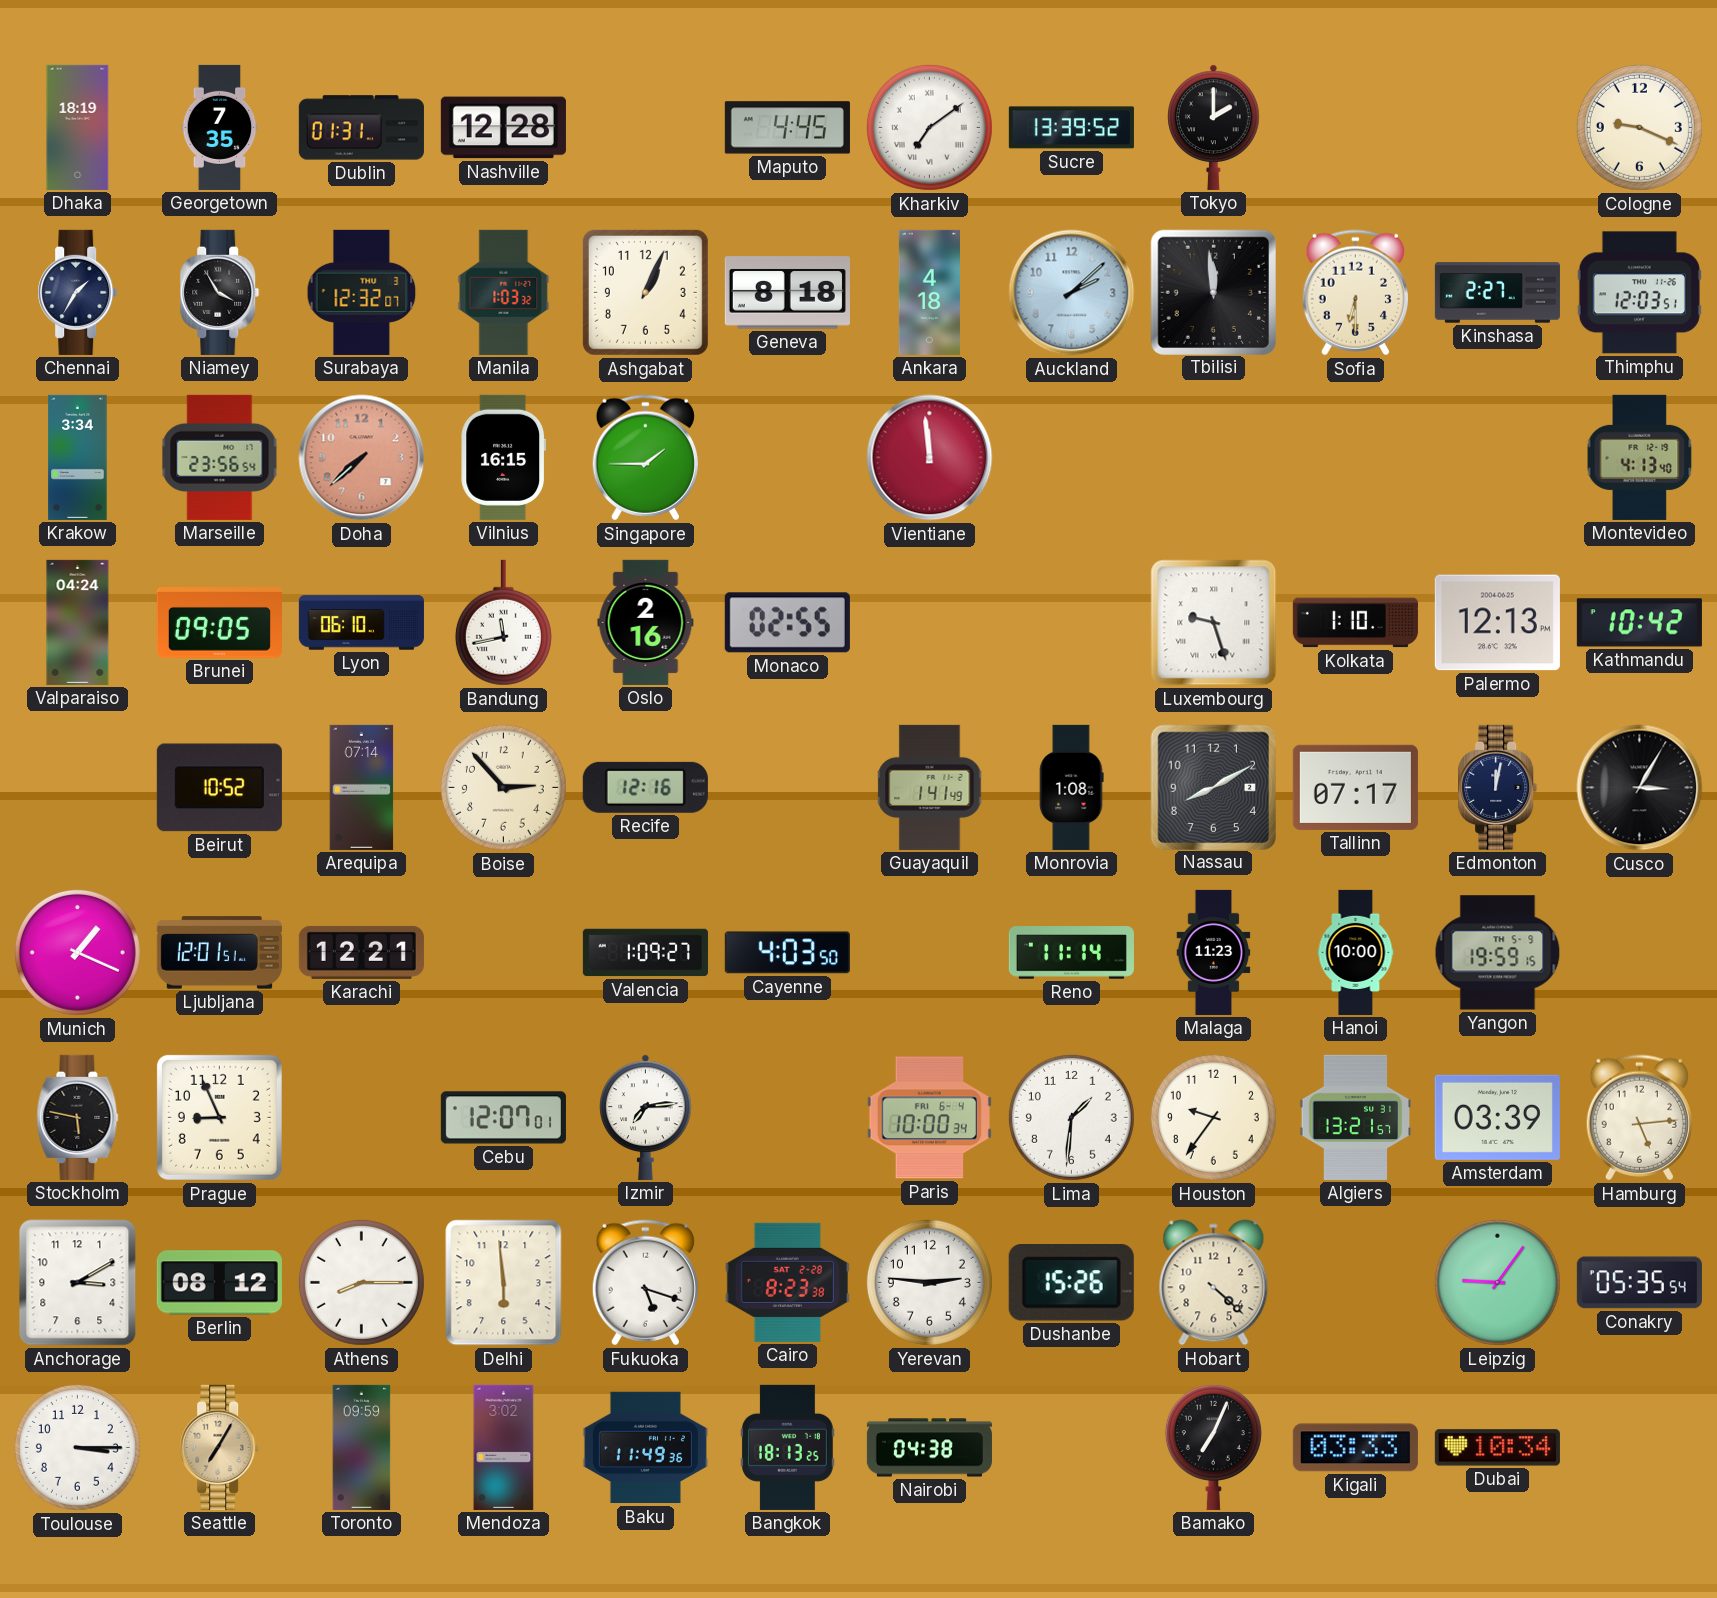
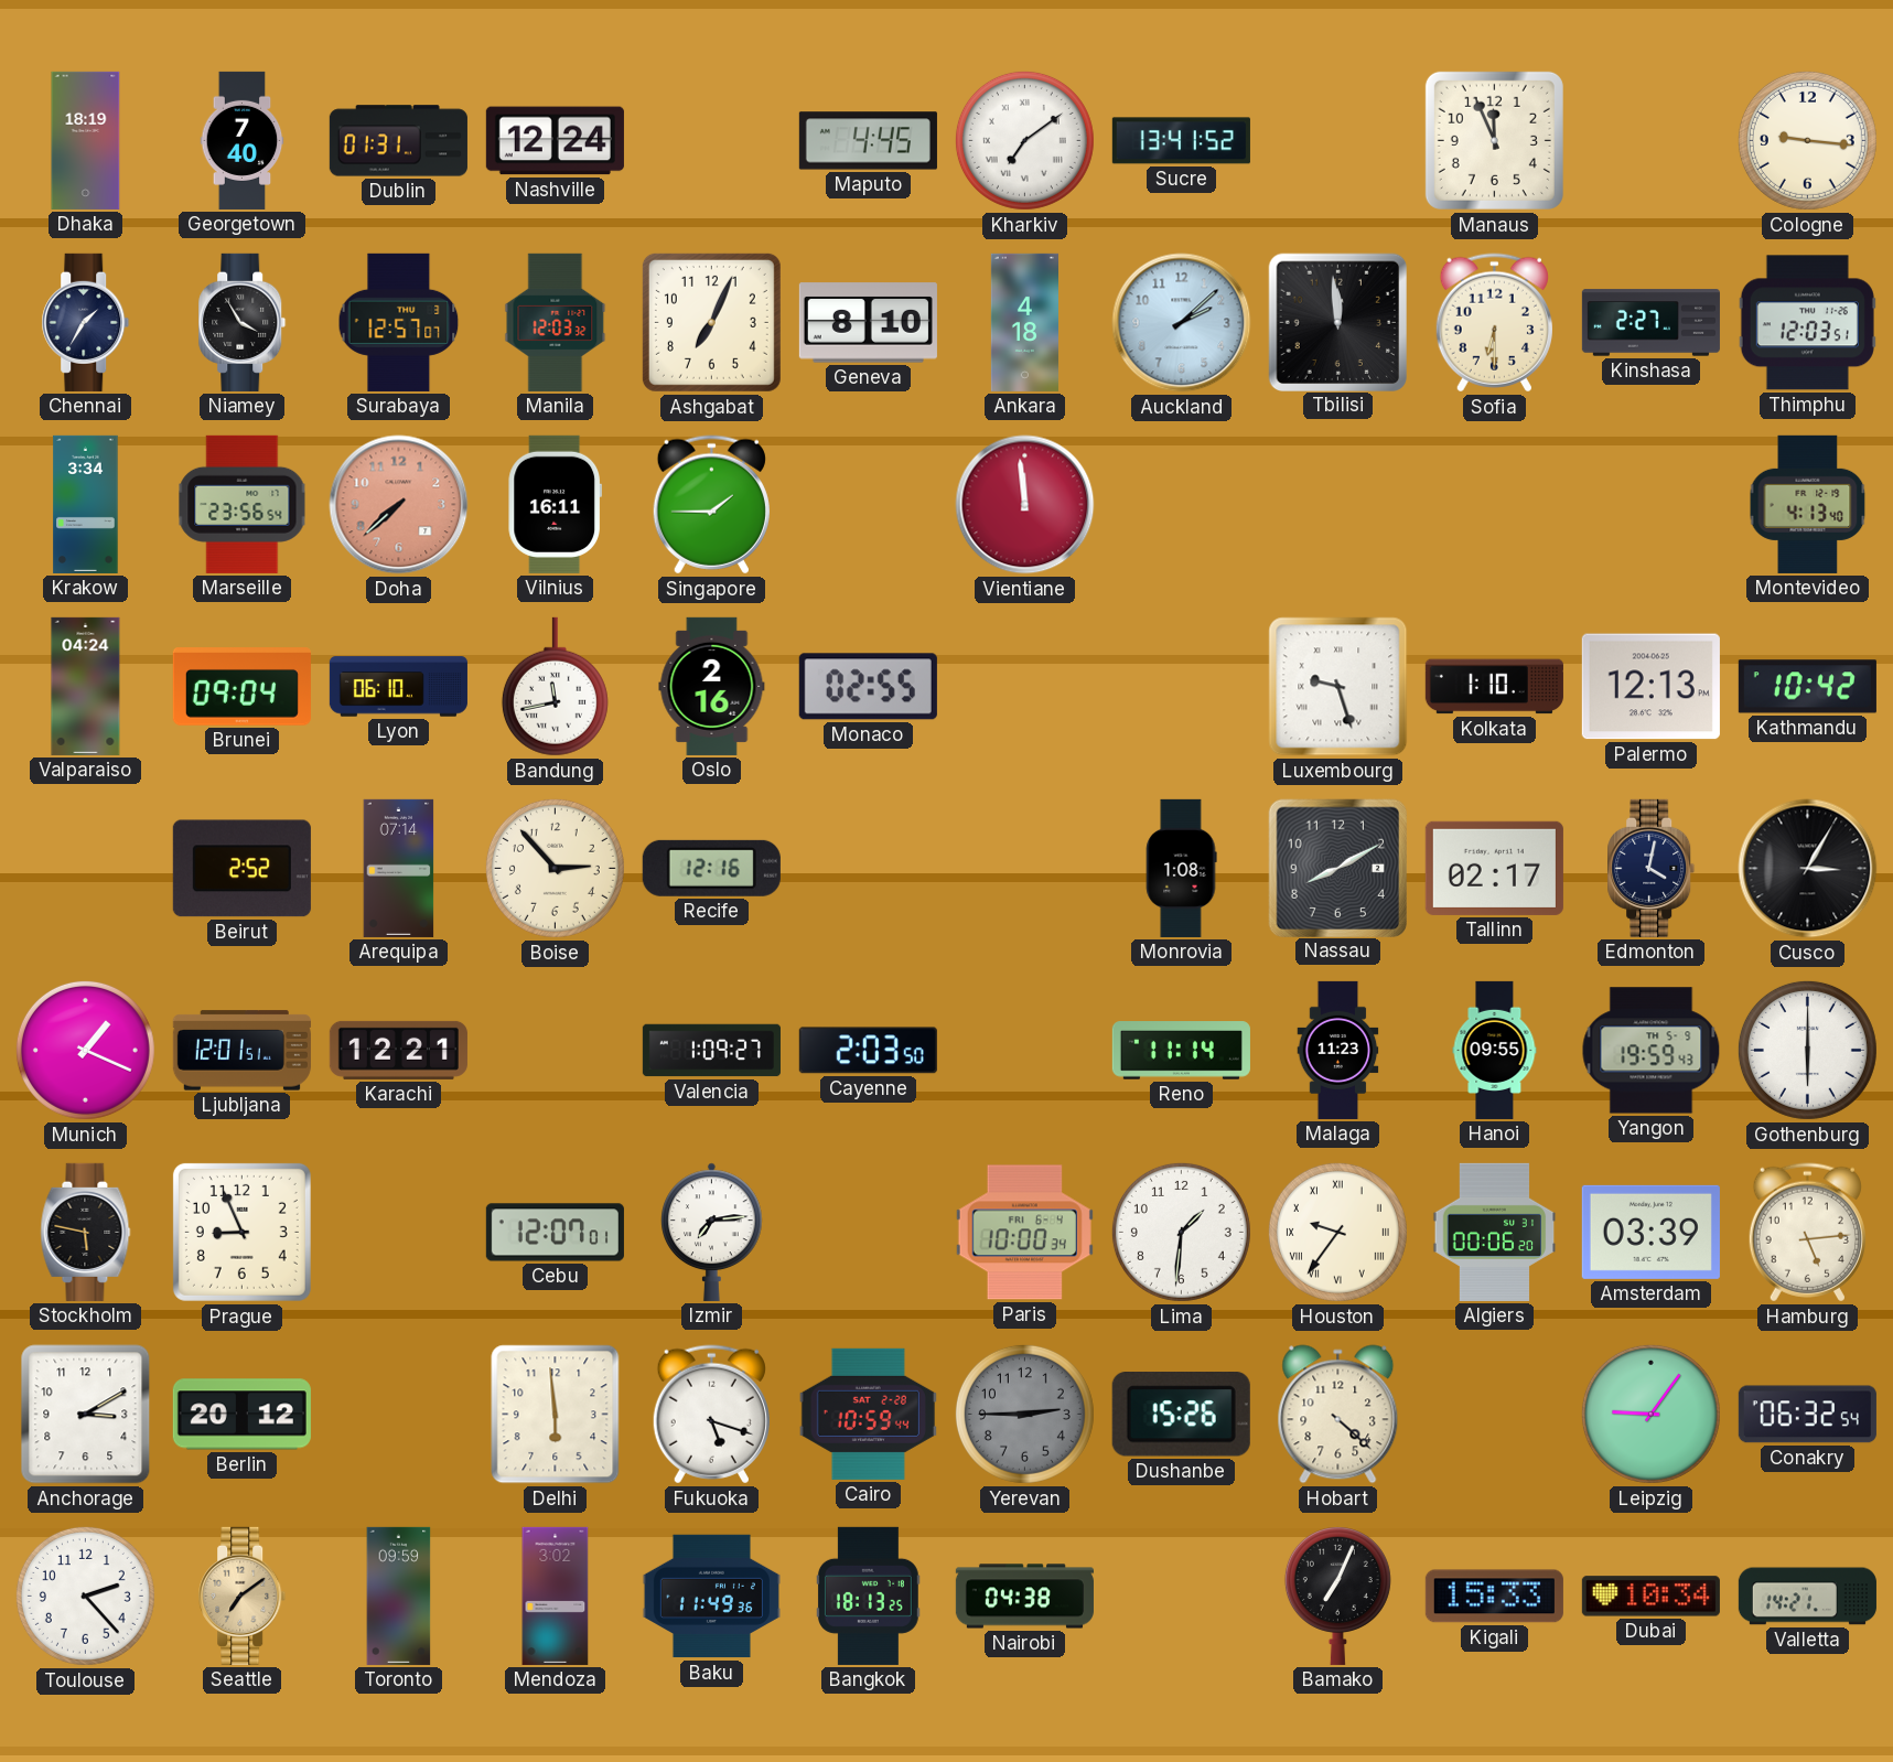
Georgetown: 7:35 -> 7:40 (243, 140)
Nashville: 12:28 -> 12:24 (555, 141)
Sucre: 13:39 -> 13:41 (1181, 141)
Tokyo: 2:00 -> none (1214, 127)
Manaus: none -> 11:56 (1494, 140)
Cologne: 9:19 -> 9:16 (1807, 140)
Surabaya: 12:32 -> 12:57 (399, 322)
Manila: 1:03 -> 12:03 (556, 322)
Ashgabat: 1:04 -> 7:04 (711, 322)
Geneva: 8:18 -> 8:10 (868, 323)
Vilnius: 16:15 -> 16:11 (555, 504)
Brunei: 09:05 -> 09:04 (241, 687)
Beirut: 10:52 -> 2:52 (241, 869)
Guayaquil: 1:41 -> none (930, 787)
Tallinn: 07:17 -> 02:17 (1494, 868)
Edmonton: 12:02 -> 4:02 (1652, 868)
Cayenne: 4:03 -> 2:03 (868, 1051)
Hanoi: 10:00 -> 09:55 (1495, 1050)
Yangon: 19:59:15 -> 19:59:43 (1652, 1051)
Gothenburg: none -> 6:00 (1807, 1050)
Houston numerals: Arabic -> Roman (1337, 1232)
Algiers: 13:21 -> 00:06 (1495, 1232)
Berlin: 08:12 -> 20:12 (241, 1415)
Athens: 8:15 -> none (361, 1282)
Cairo: 8:23 -> 10:59 (868, 1414)
Yerevan: 2:46 -> 2:45 (1024, 1414)
Yerevan dial: white -> grey (1024, 1414)
Conakry: 05:35 -> 06:32 (1807, 1415)
Toulouse: 3:15 -> 2:23 (85, 1596)
Seattle: 7:05 -> 7:09 (243, 1596)
Kigali: 03:33 -> 15:33 (1494, 1597)
Valletta: none -> 14:21 (1807, 1597)
